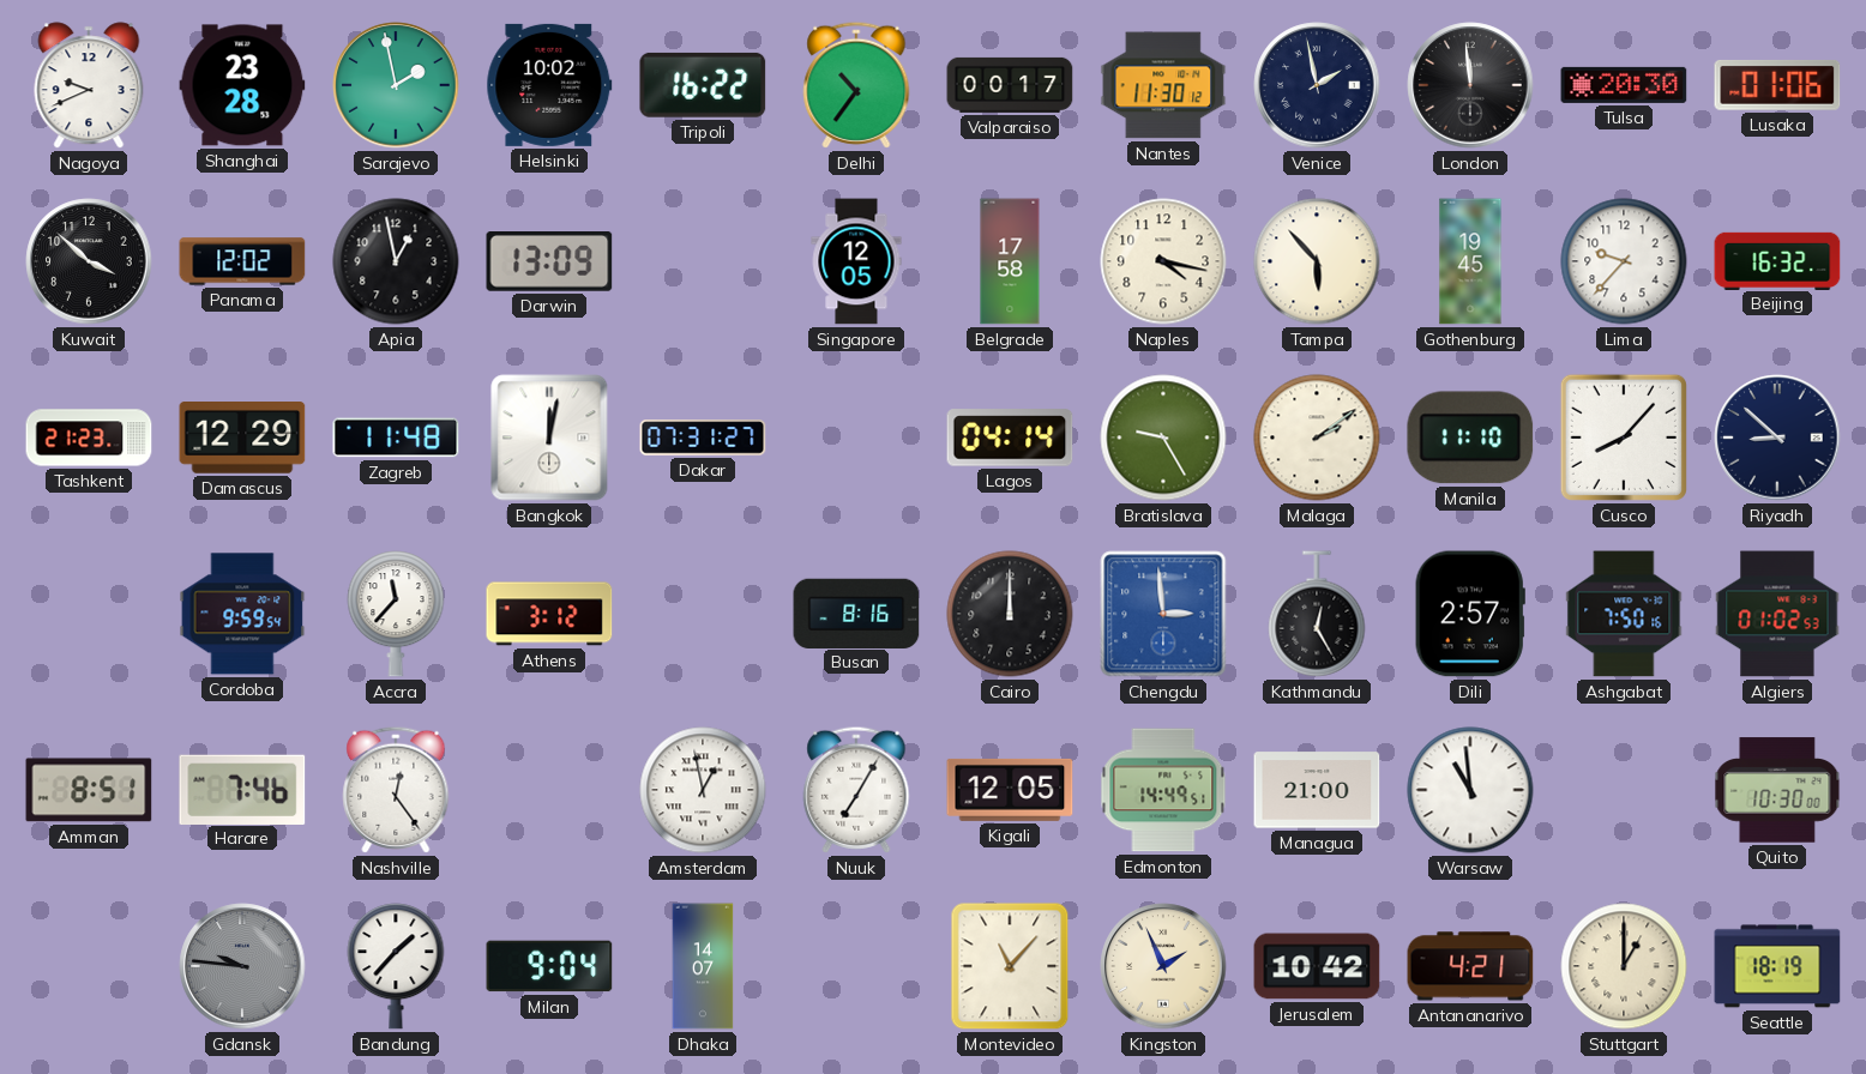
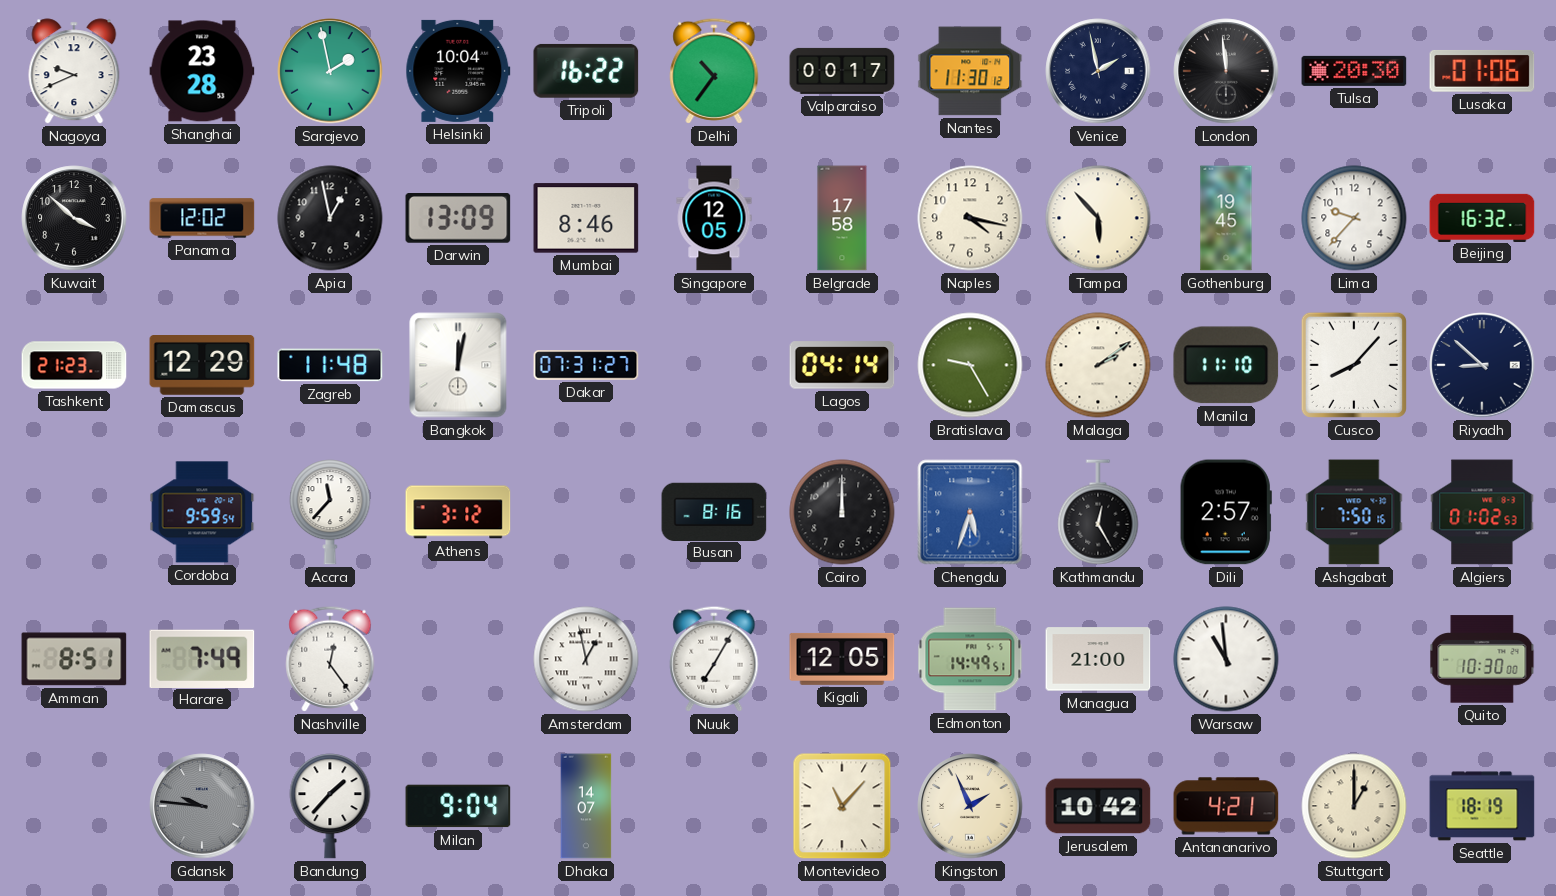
Helsinki: 10:02 -> 10:04 (458, 71)
Mumbai: none -> 8:46 (586, 218)
Chengdu: 2:59 -> 5:33 (970, 512)
Harare: 7:46 -> 7:49 (202, 658)
